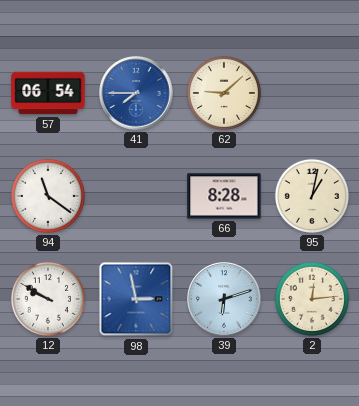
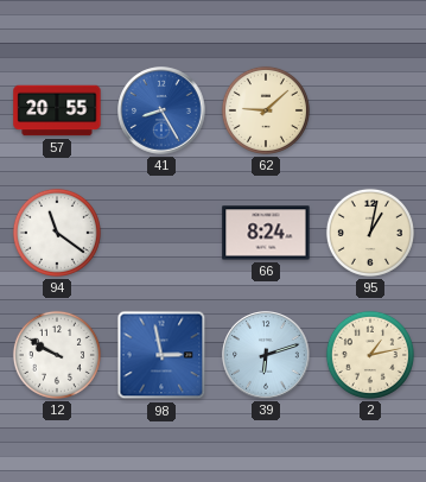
57: 06:54 -> 20:55 (57, 110)
41: 7:45 -> 8:25 (161, 110)
66: 8:28 -> 8:24 (266, 233)
2: 12:14 -> 1:13 (370, 355)
